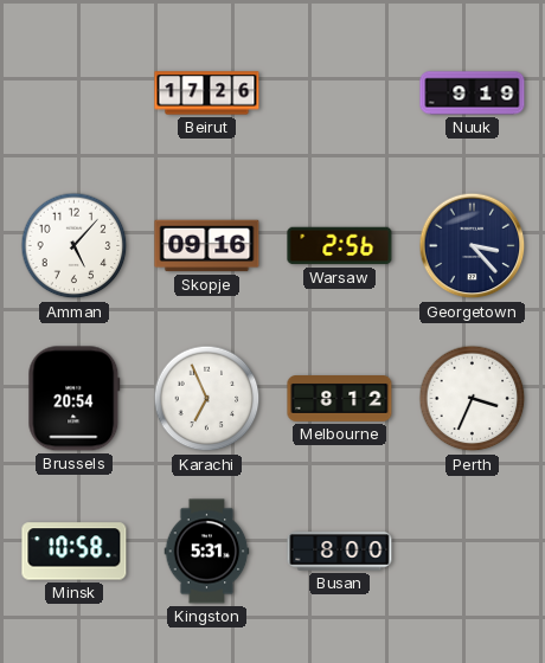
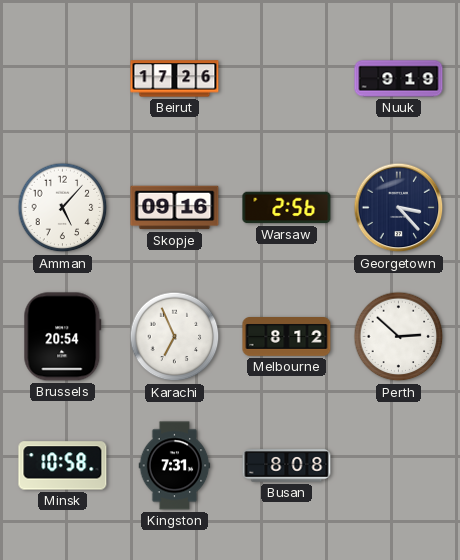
Perth: 3:34 -> 2:52 (399, 337)
Kingston: 5:31 -> 7:31 (175, 466)
Busan: 8:00 -> 8:08 (287, 466)
